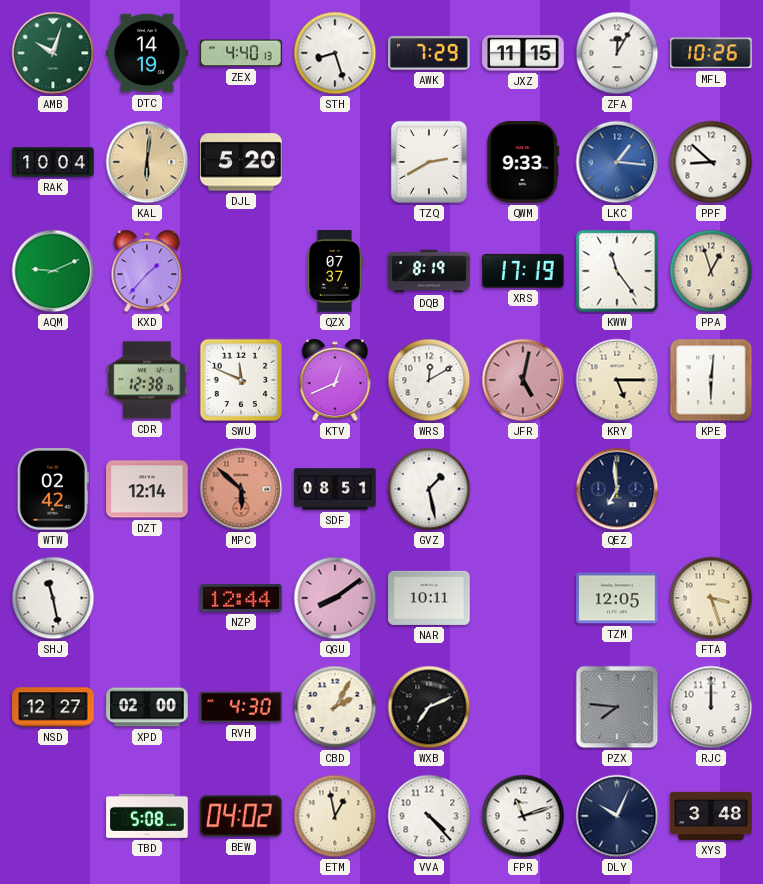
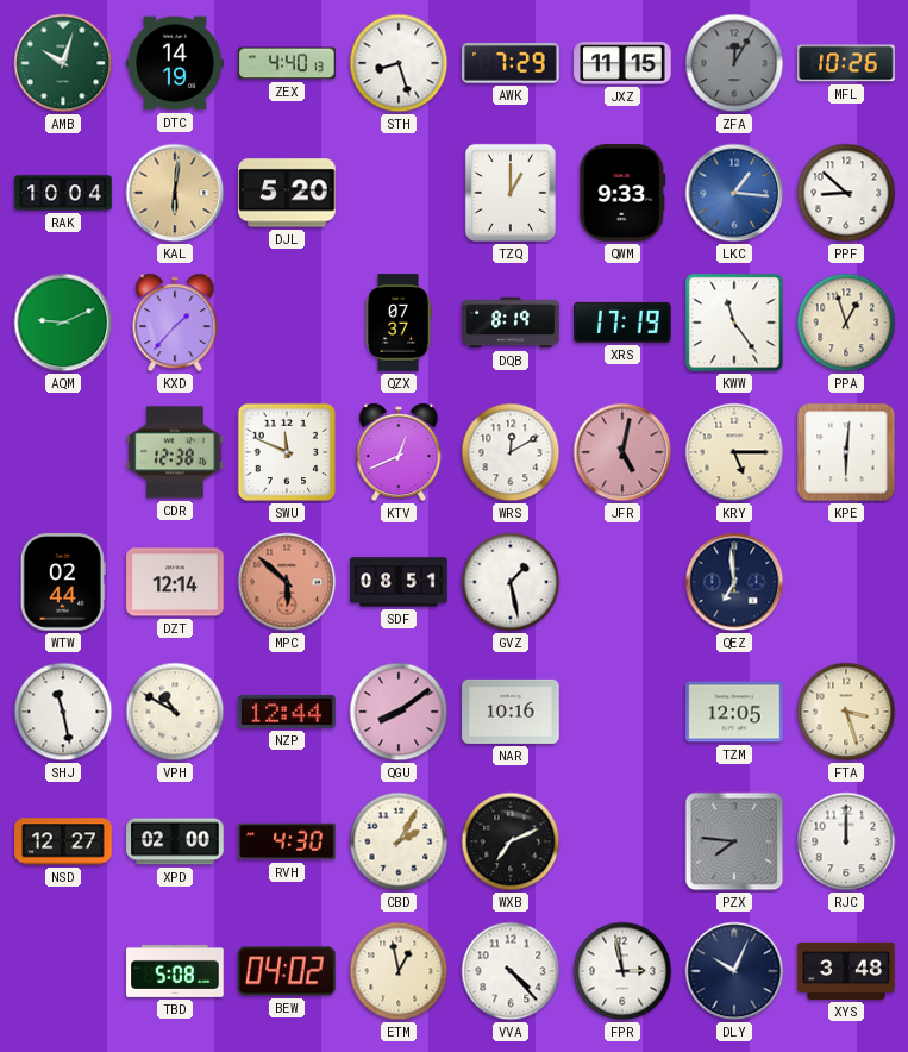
ZFA dial: white -> grey (734, 63)
TZQ: 2:40 -> 1:00 (511, 193)
WTW: 02:42 -> 02:44 (63, 582)
VPH: none -> 10:50 (175, 712)
NAR: 10:11 -> 10:16 (511, 712)
FPR: 11:12 -> 2:58 (622, 971)
